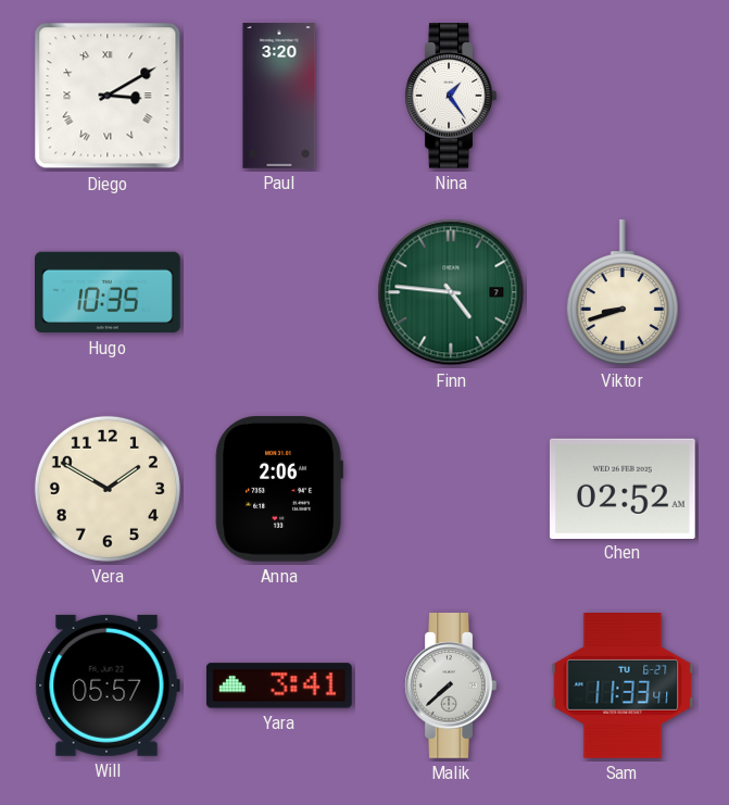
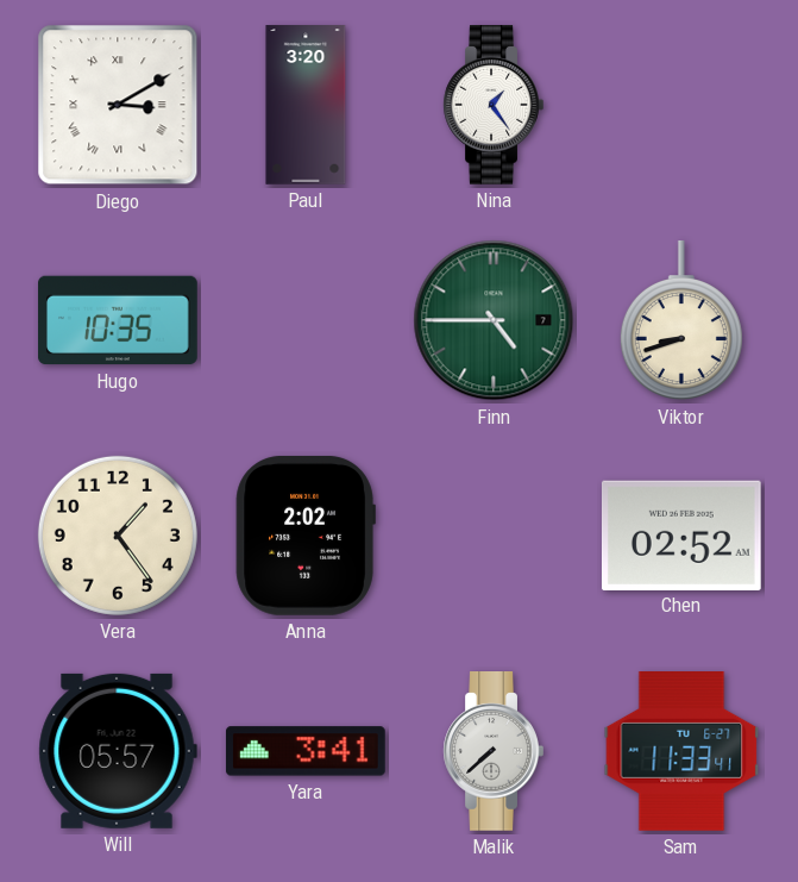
Finn: 4:46 -> 4:45 (494, 320)
Vera: 1:50 -> 1:24 (118, 536)
Anna: 2:06 -> 2:02 (306, 536)
